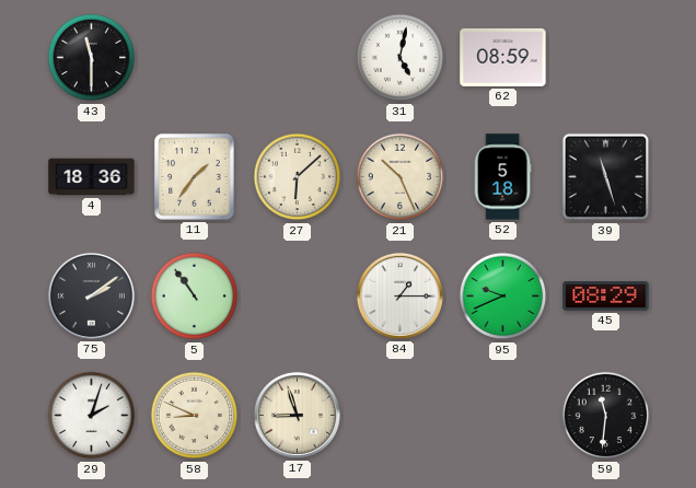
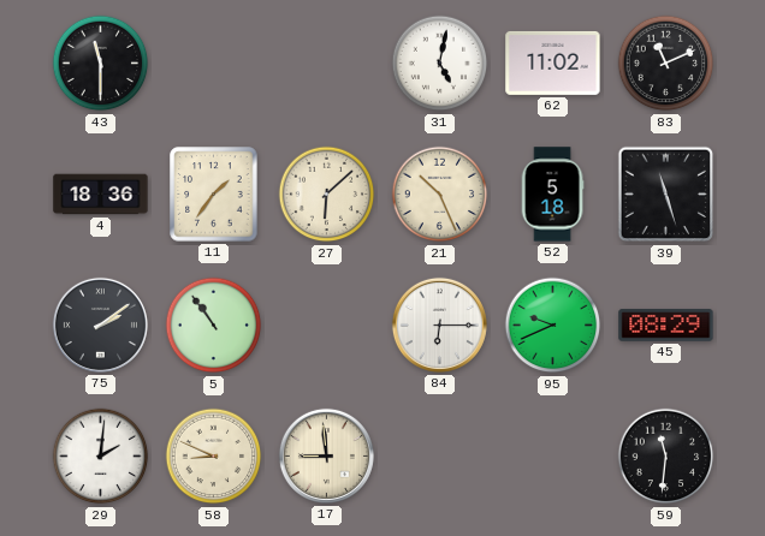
62: 08:59 -> 11:02 (553, 62)
83: none -> 11:11 (666, 64)
84: 1:15 -> 6:15 (439, 324)
29: 2:03 -> 2:01 (101, 457)
17: 8:57 -> 8:59 (326, 455)
